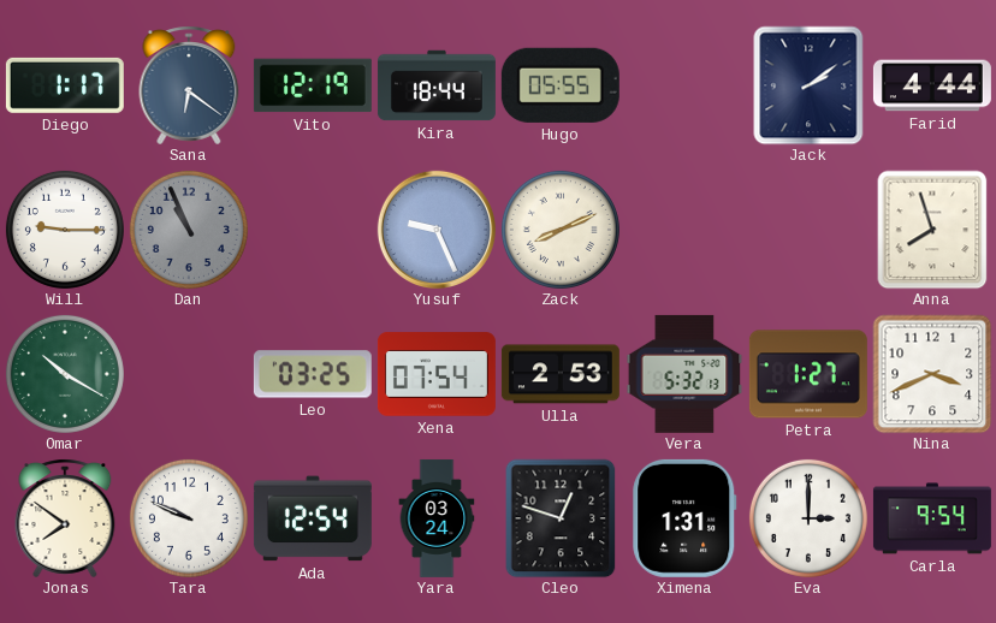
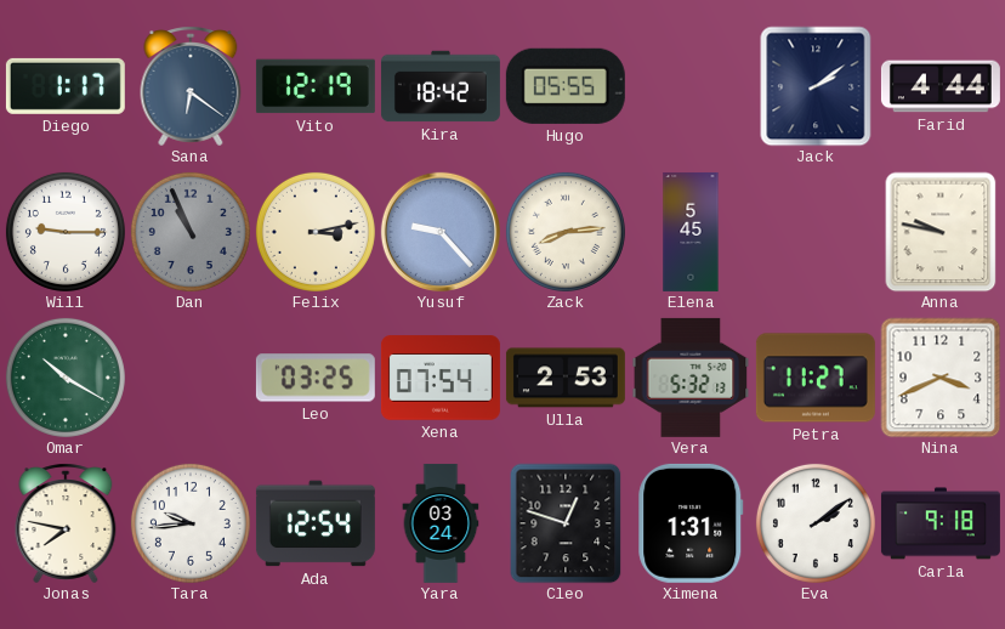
Kira: 18:44 -> 18:42 (441, 86)
Felix: none -> 3:13 (316, 232)
Yusuf: 9:26 -> 9:23 (439, 231)
Zack: 8:11 -> 8:14 (566, 232)
Elena: none -> 5:45 (691, 232)
Anna: 7:57 -> 9:47 (941, 232)
Petra: 1:27 -> 11:27 (816, 378)
Jonas: 7:51 -> 7:47 (66, 523)
Tara: 9:49 -> 9:44 (191, 523)
Eva: 3:00 -> 2:09 (816, 523)
Carla: 9:54 -> 9:18 (941, 523)
